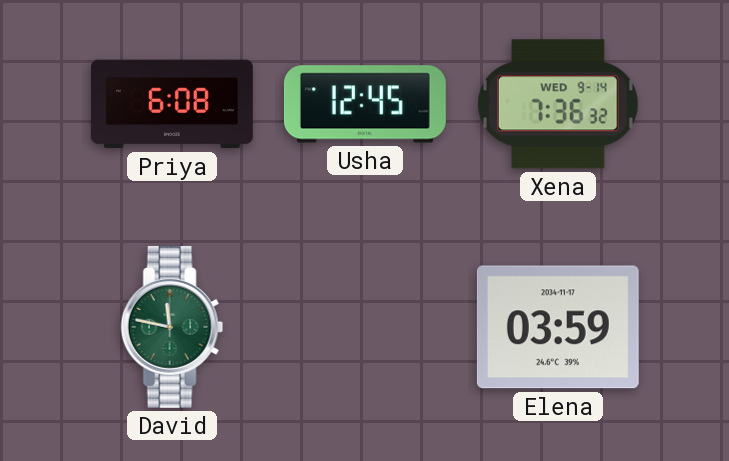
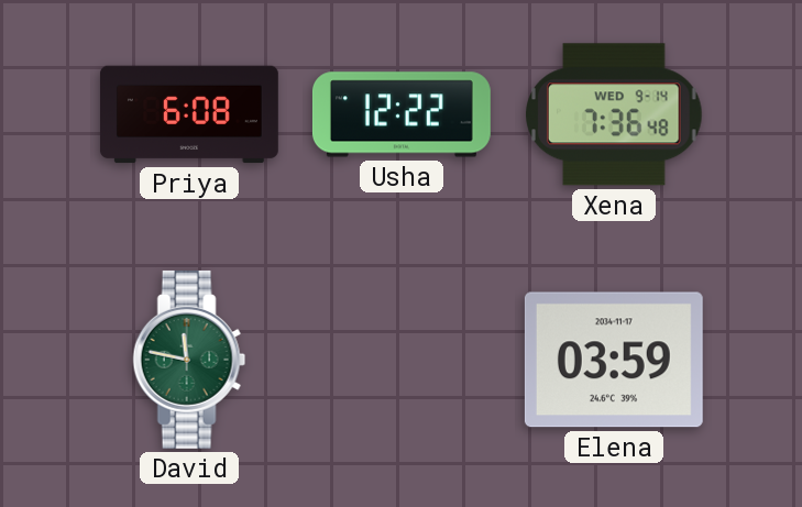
Usha: 12:45 -> 12:22 (402, 114)
Xena: 7:36:32 -> 7:36:48 (614, 114)
